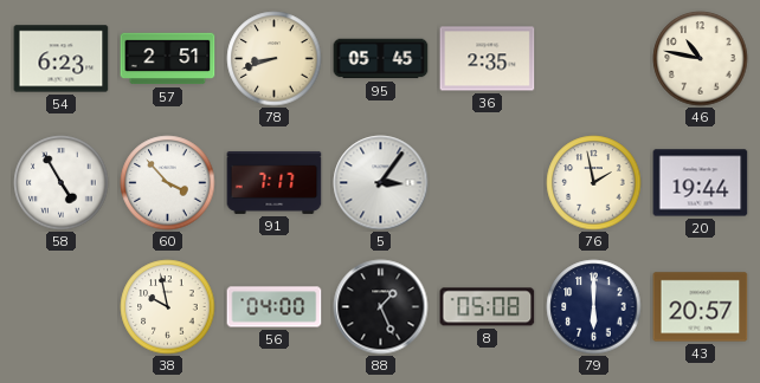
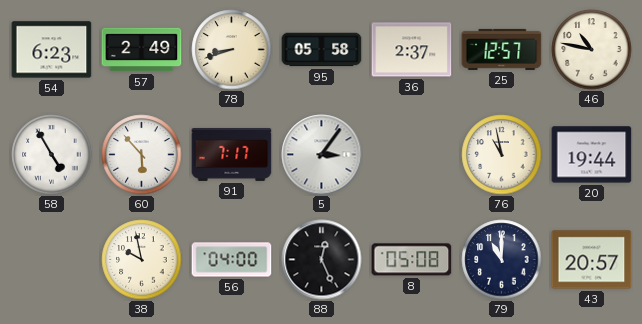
57: 2:51 -> 2:49 (142, 50)
95: 05:45 -> 05:58 (322, 50)
36: 2:35 -> 2:37 (412, 50)
25: none -> 12:57 (502, 49)
60: 3:53 -> 5:53 (142, 155)
76: 1:58 -> 10:58 (502, 155)
88: 1:26 -> 12:26 (322, 260)
79: 6:00 -> 11:00 (502, 260)
